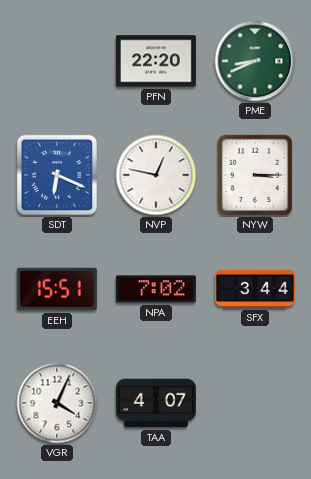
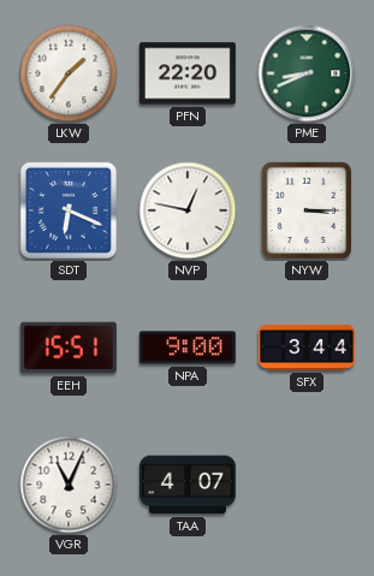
LKW: none -> 1:36 (69, 73)
NPA: 7:02 -> 9:00 (188, 348)
VGR: 4:04 -> 11:04 (69, 485)
